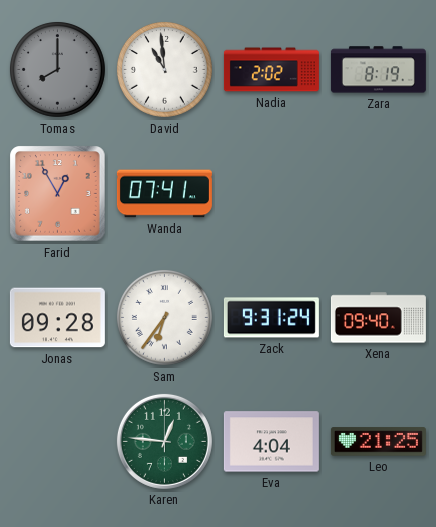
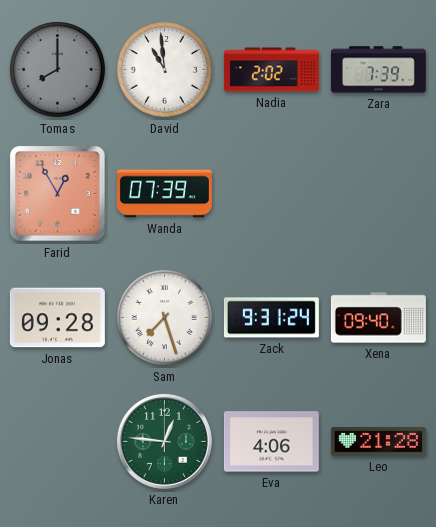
Zara: 8:19 -> 7:39 (378, 70)
Wanda: 07:41 -> 07:39 (164, 194)
Sam: 6:36 -> 7:27 (164, 317)
Eva: 4:04 -> 4:06 (271, 442)
Leo: 21:25 -> 21:28 (378, 442)
